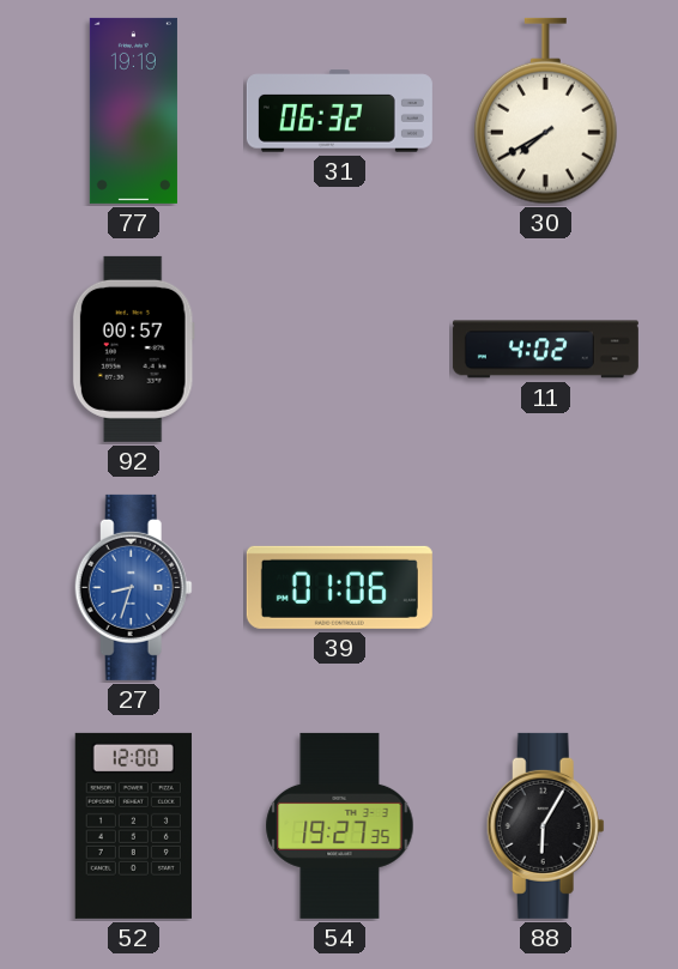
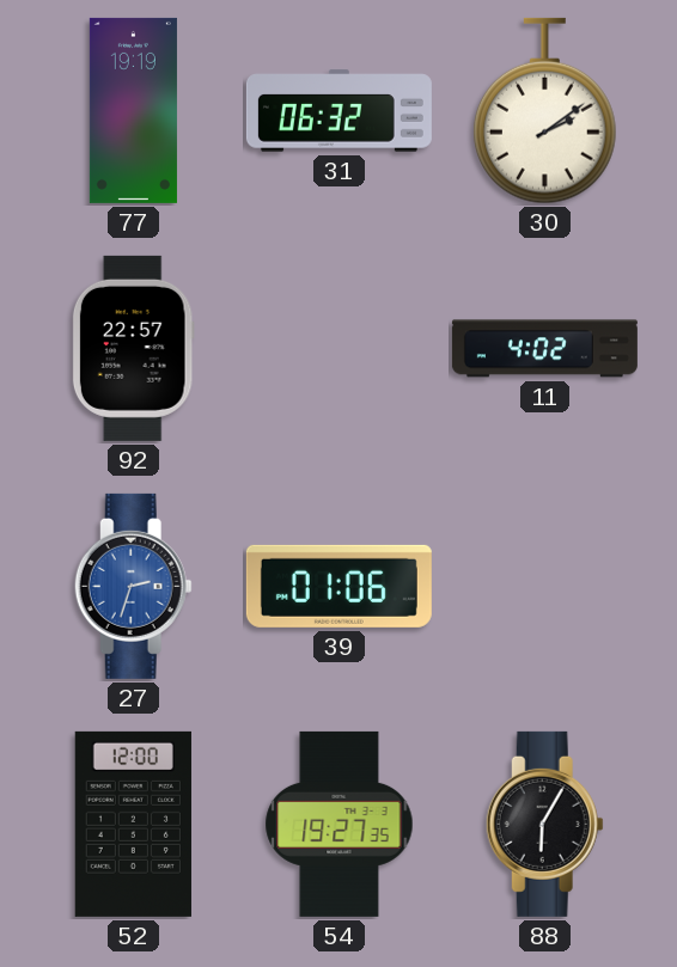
30: 7:40 -> 2:09 (545, 111)
92: 00:57 -> 22:57 (133, 348)
27: 8:33 -> 2:33 (133, 586)
